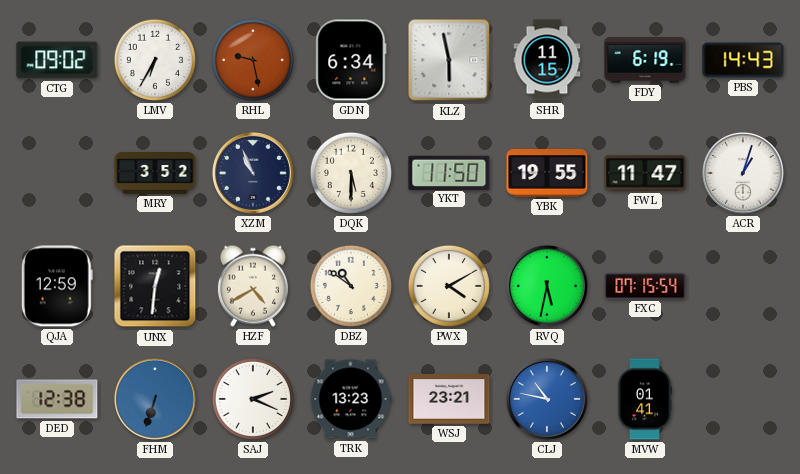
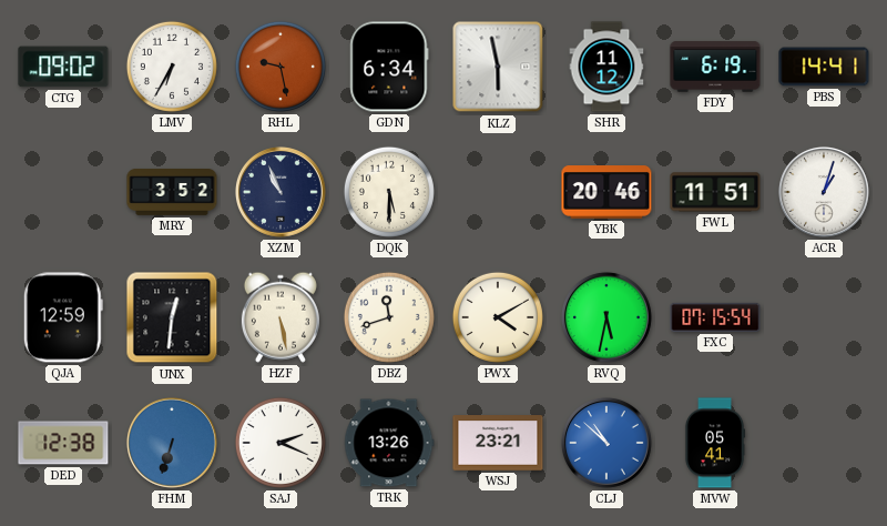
SHR: 11:15 -> 11:12 (606, 67)
PBS: 14:43 -> 14:41 (824, 67)
YKT: 11:50 -> none (449, 172)
YBK: 19:55 -> 20:46 (606, 192)
FWL: 11:47 -> 11:51 (715, 192)
HZF: 4:40 -> 5:28 (281, 317)
DBZ: 10:51 -> 11:42 (389, 317)
TRK: 13:23 -> 13:26 (389, 443)
CLJ: 10:47 -> 10:52 (606, 443)
MVW: 01:41 -> 05:41 (715, 443)
